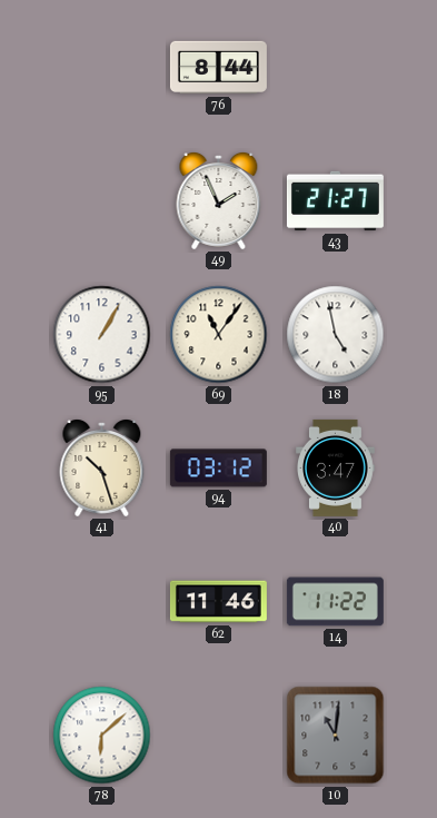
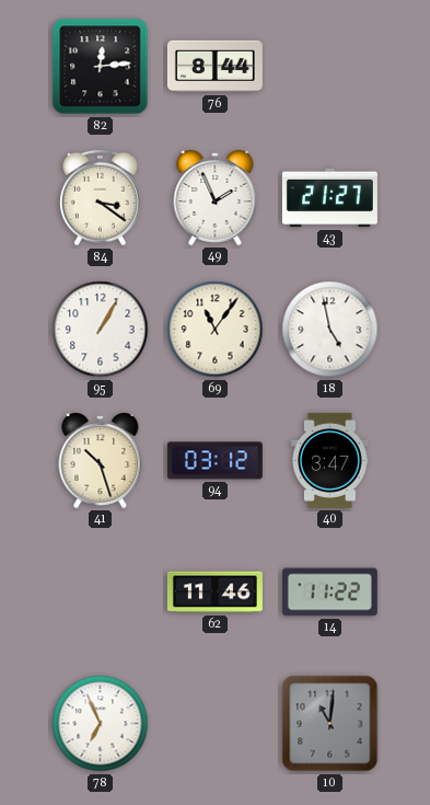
82: none -> 12:14 (101, 67)
84: none -> 3:21 (101, 198)
78: 6:08 -> 6:56 (101, 724)
